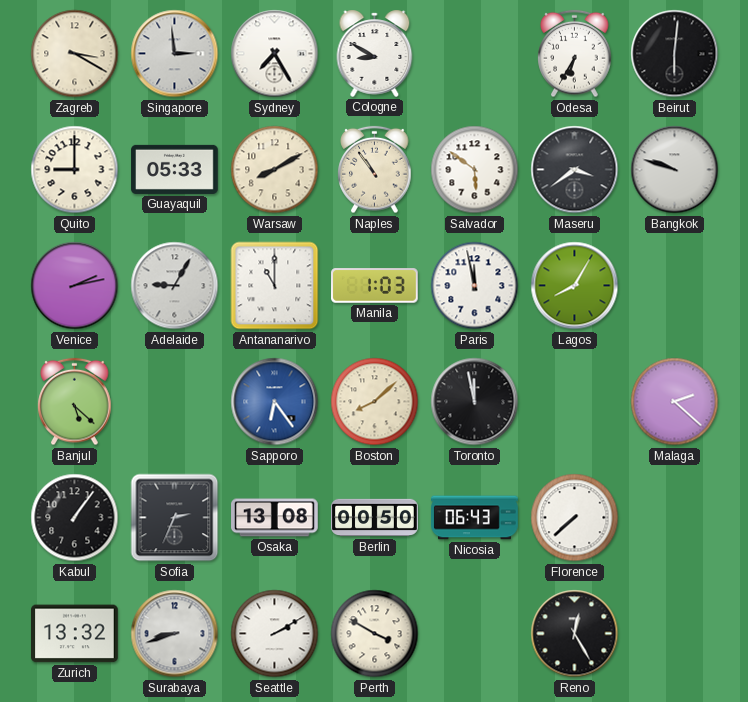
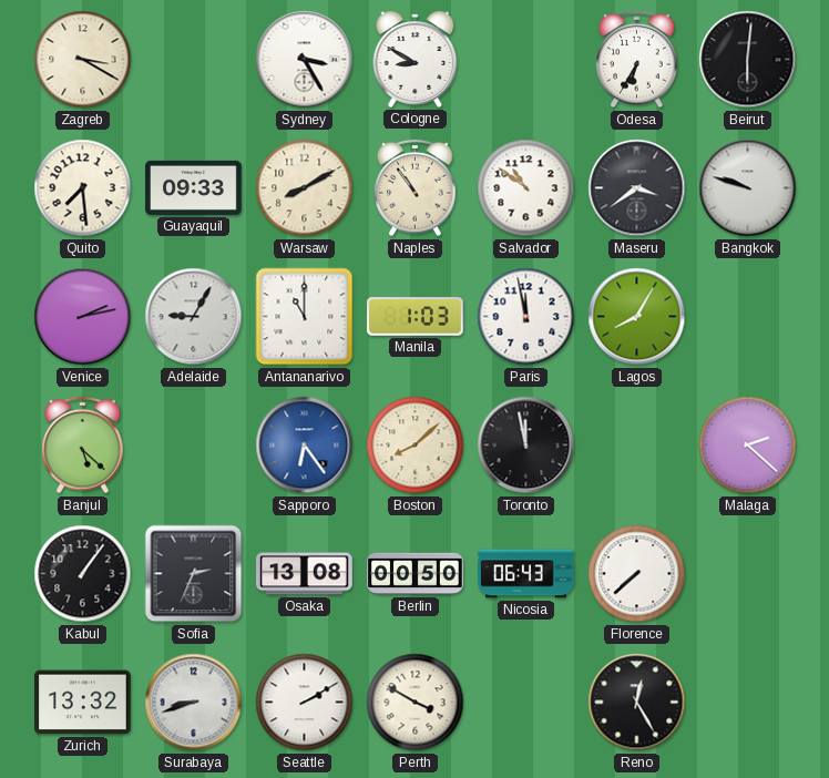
Singapore: 2:59 -> none (175, 54)
Sydney: 7:25 -> 3:25 (305, 60)
Quito: 9:00 -> 7:29 (83, 188)
Guayaquil: 05:33 -> 09:33 (194, 187)
Salvador: 5:51 -> 10:51 (526, 188)
